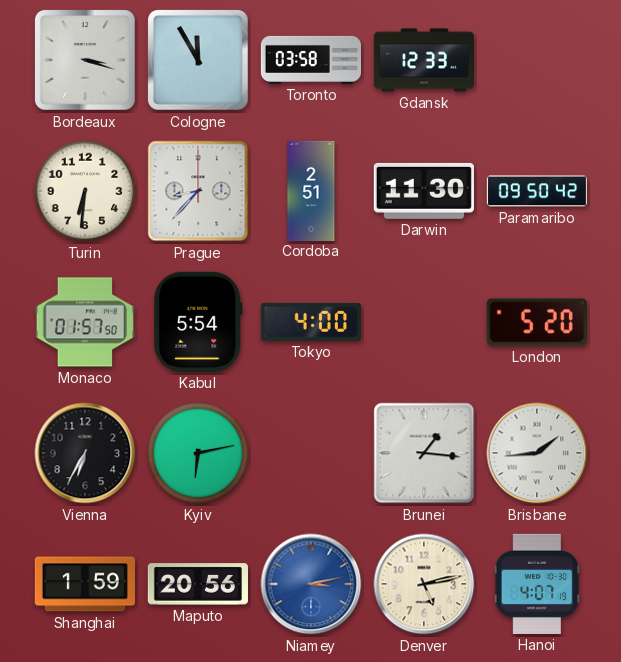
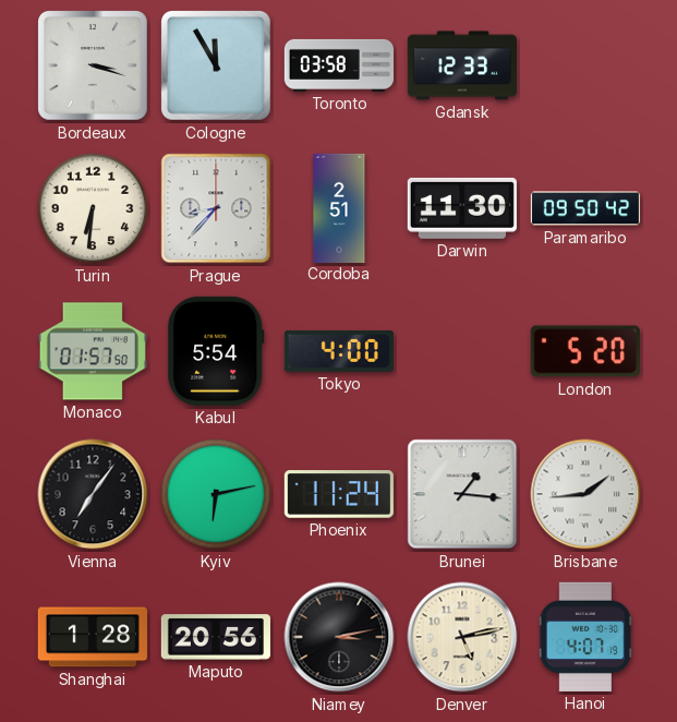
Vienna: 6:35 -> 7:06 (93, 494)
Phoenix: none -> 11:24 (339, 494)
Shanghai: 1:59 -> 1:28 (92, 637)
Niamey dial: blue -> black (339, 637)
